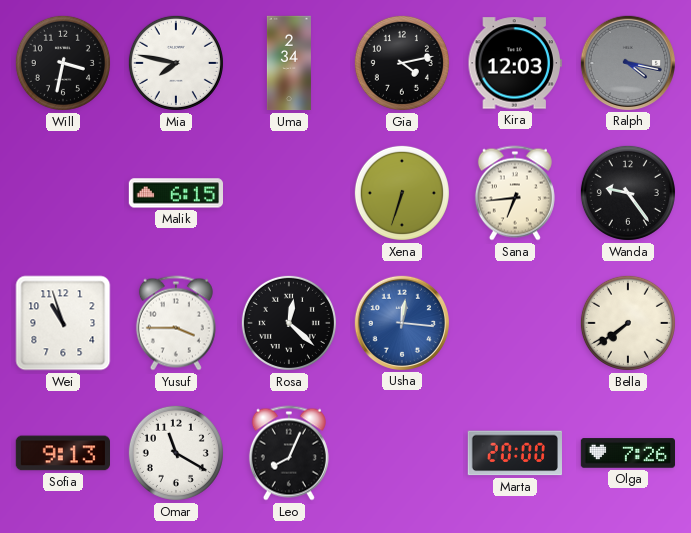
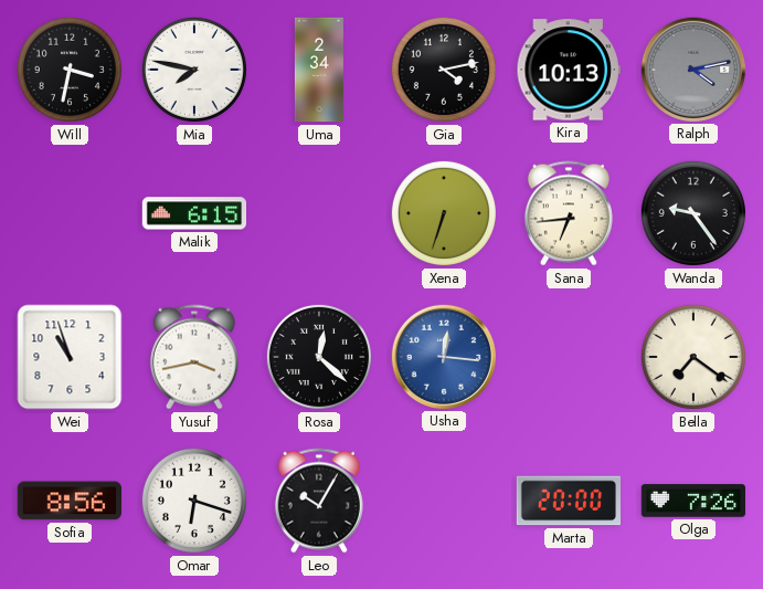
Kira: 12:03 -> 10:13 (569, 70)
Ralph: 4:17 -> 4:13 (692, 69)
Yusuf: 3:45 -> 3:43 (194, 357)
Bella: 7:39 -> 7:21 (693, 357)
Sofia: 9:13 -> 8:56 (68, 501)
Omar: 11:20 -> 6:18 (194, 501)
Leo: 8:04 -> 10:05 (319, 501)
